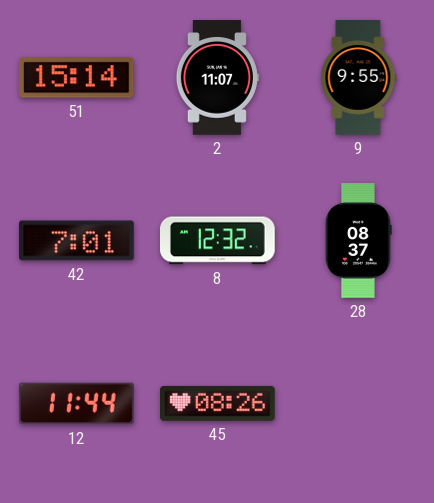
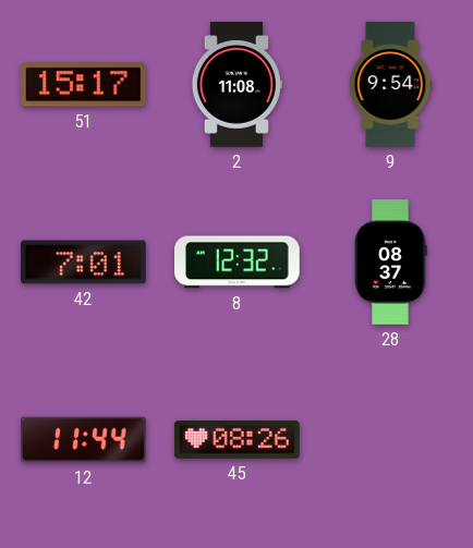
51: 15:14 -> 15:17 (84, 85)
2: 11:07 -> 11:08 (237, 85)
9: 9:55 -> 9:54 (391, 85)
